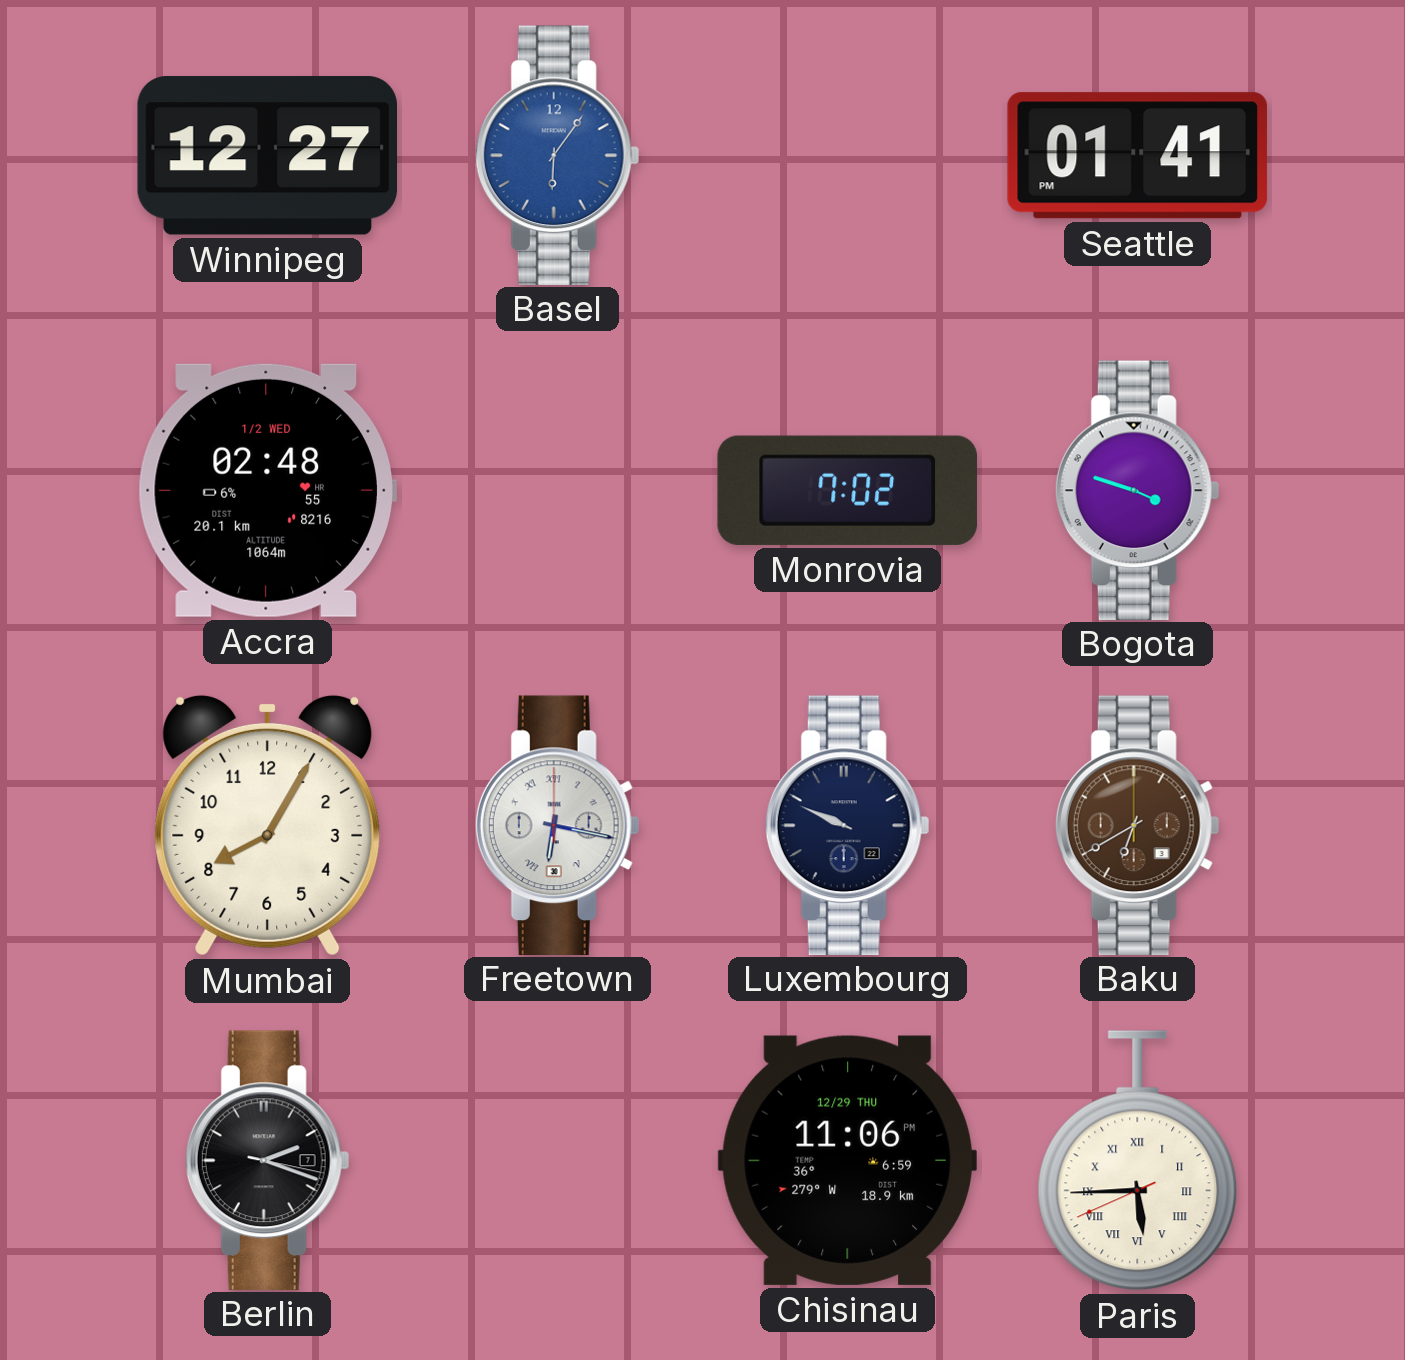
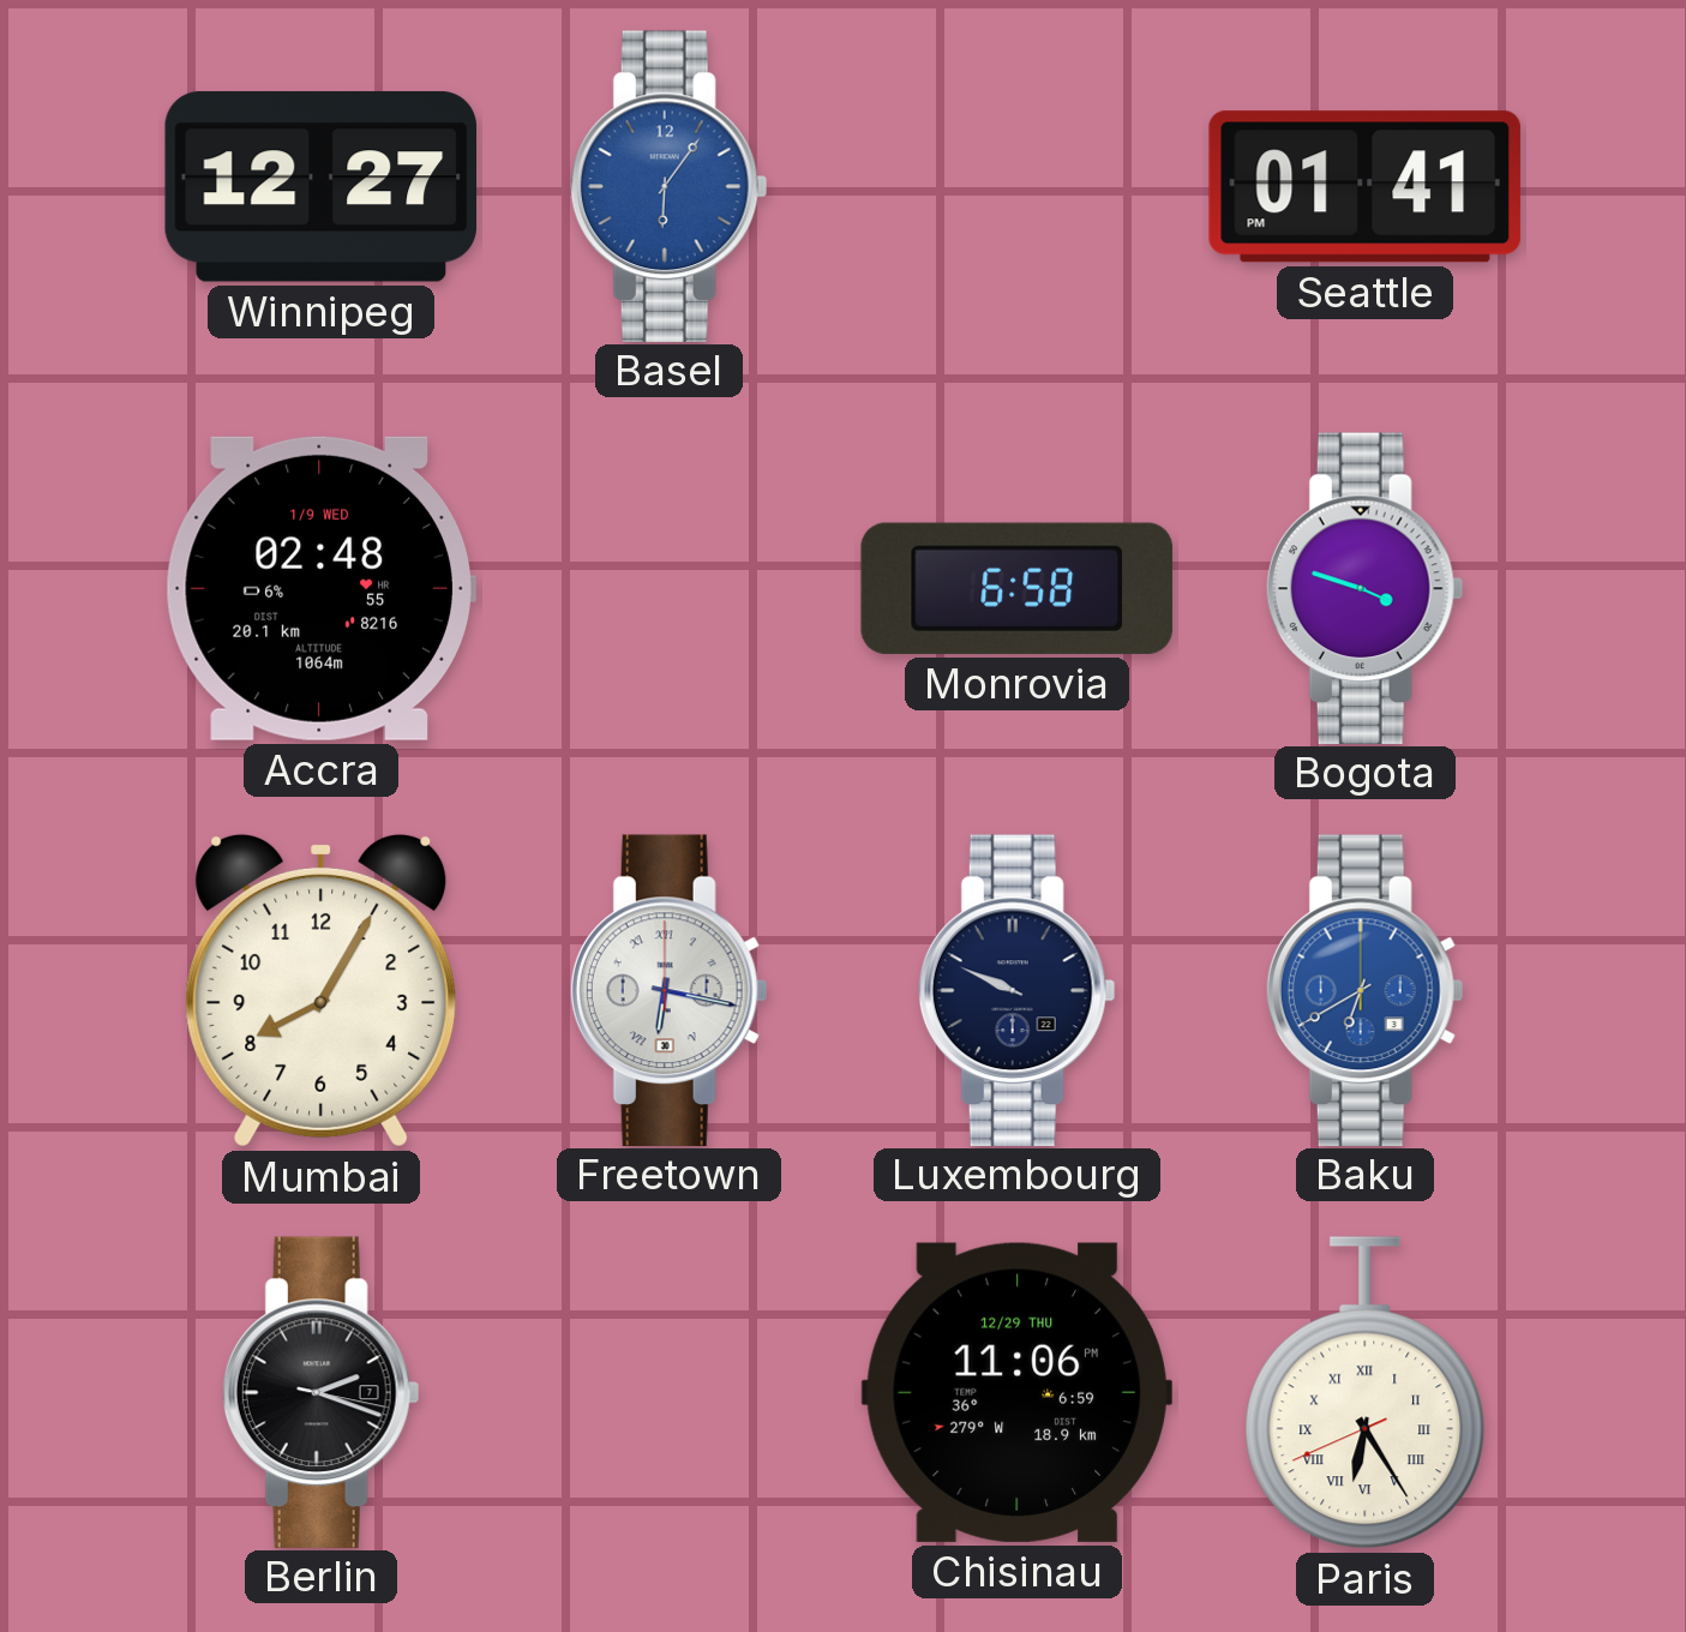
Accra date: 1/2 WED -> 1/9 WED (320, 588)
Monrovia: 7:02 -> 6:58 (1016, 588)
Baku dial: brown -> blue (1364, 990)
Paris: 5:44 -> 6:24 (1366, 1393)
